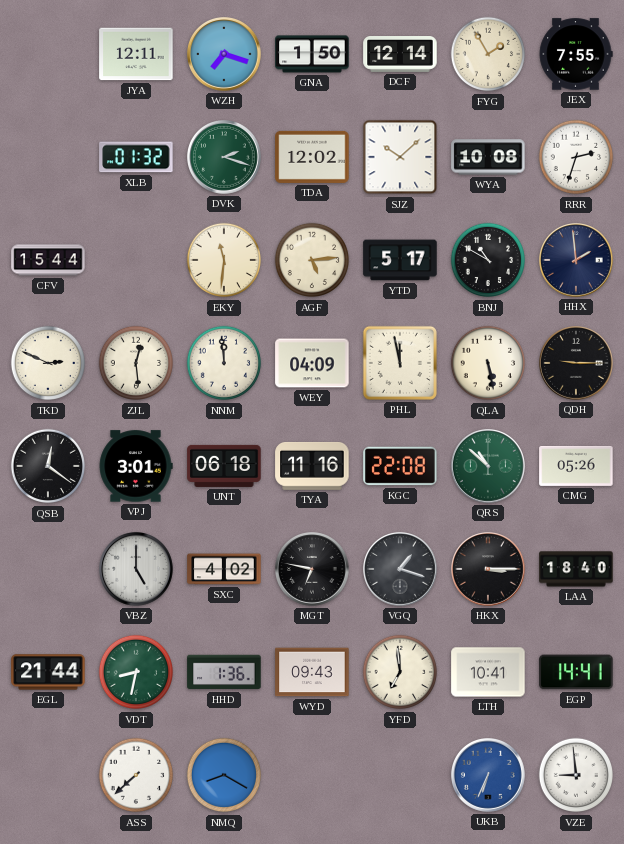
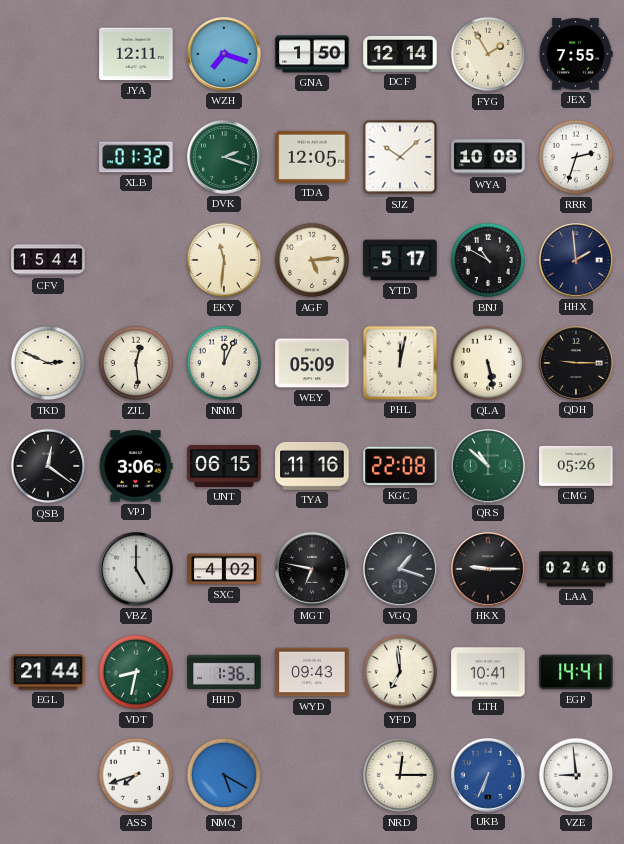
TDA: 12:02 -> 12:05 (312, 157)
NNM: 11:59 -> 12:04 (224, 363)
WEY: 04:09 -> 05:09 (312, 363)
PHL: 11:58 -> 12:02 (400, 363)
VPJ: 3:01 -> 3:06 (136, 466)
UNT: 06:18 -> 06:15 (224, 466)
HKX: 3:15 -> 9:15 (489, 570)
LAA: 18:40 -> 02:40 (576, 569)
ASS: 7:38 -> 7:42 (136, 775)
NMQ: 8:20 -> 5:20 (224, 775)
NRD: none -> 12:15 (400, 775)
